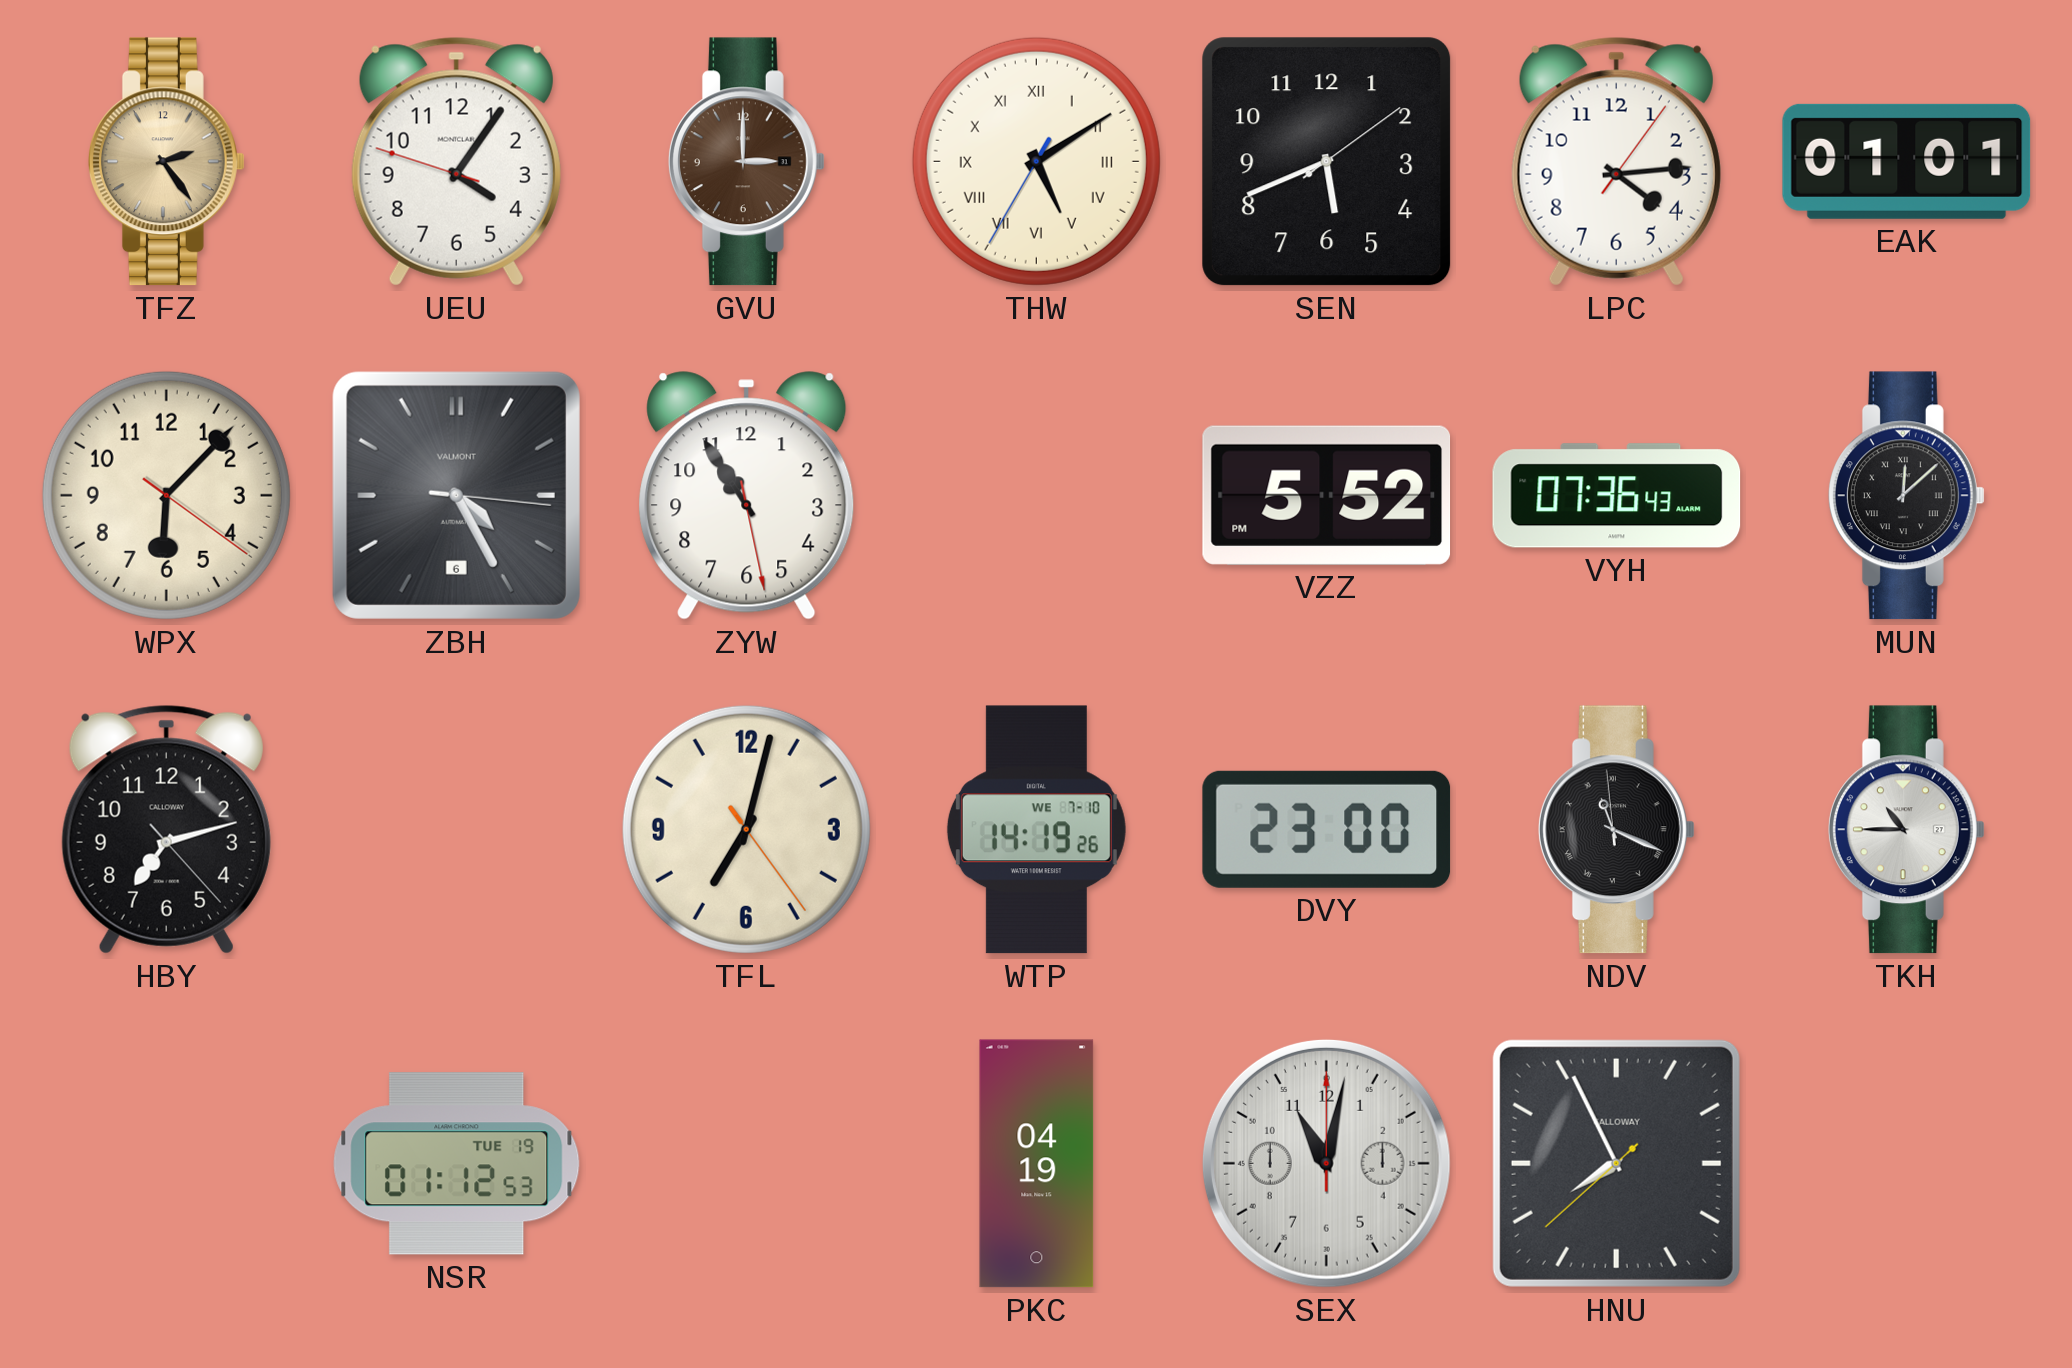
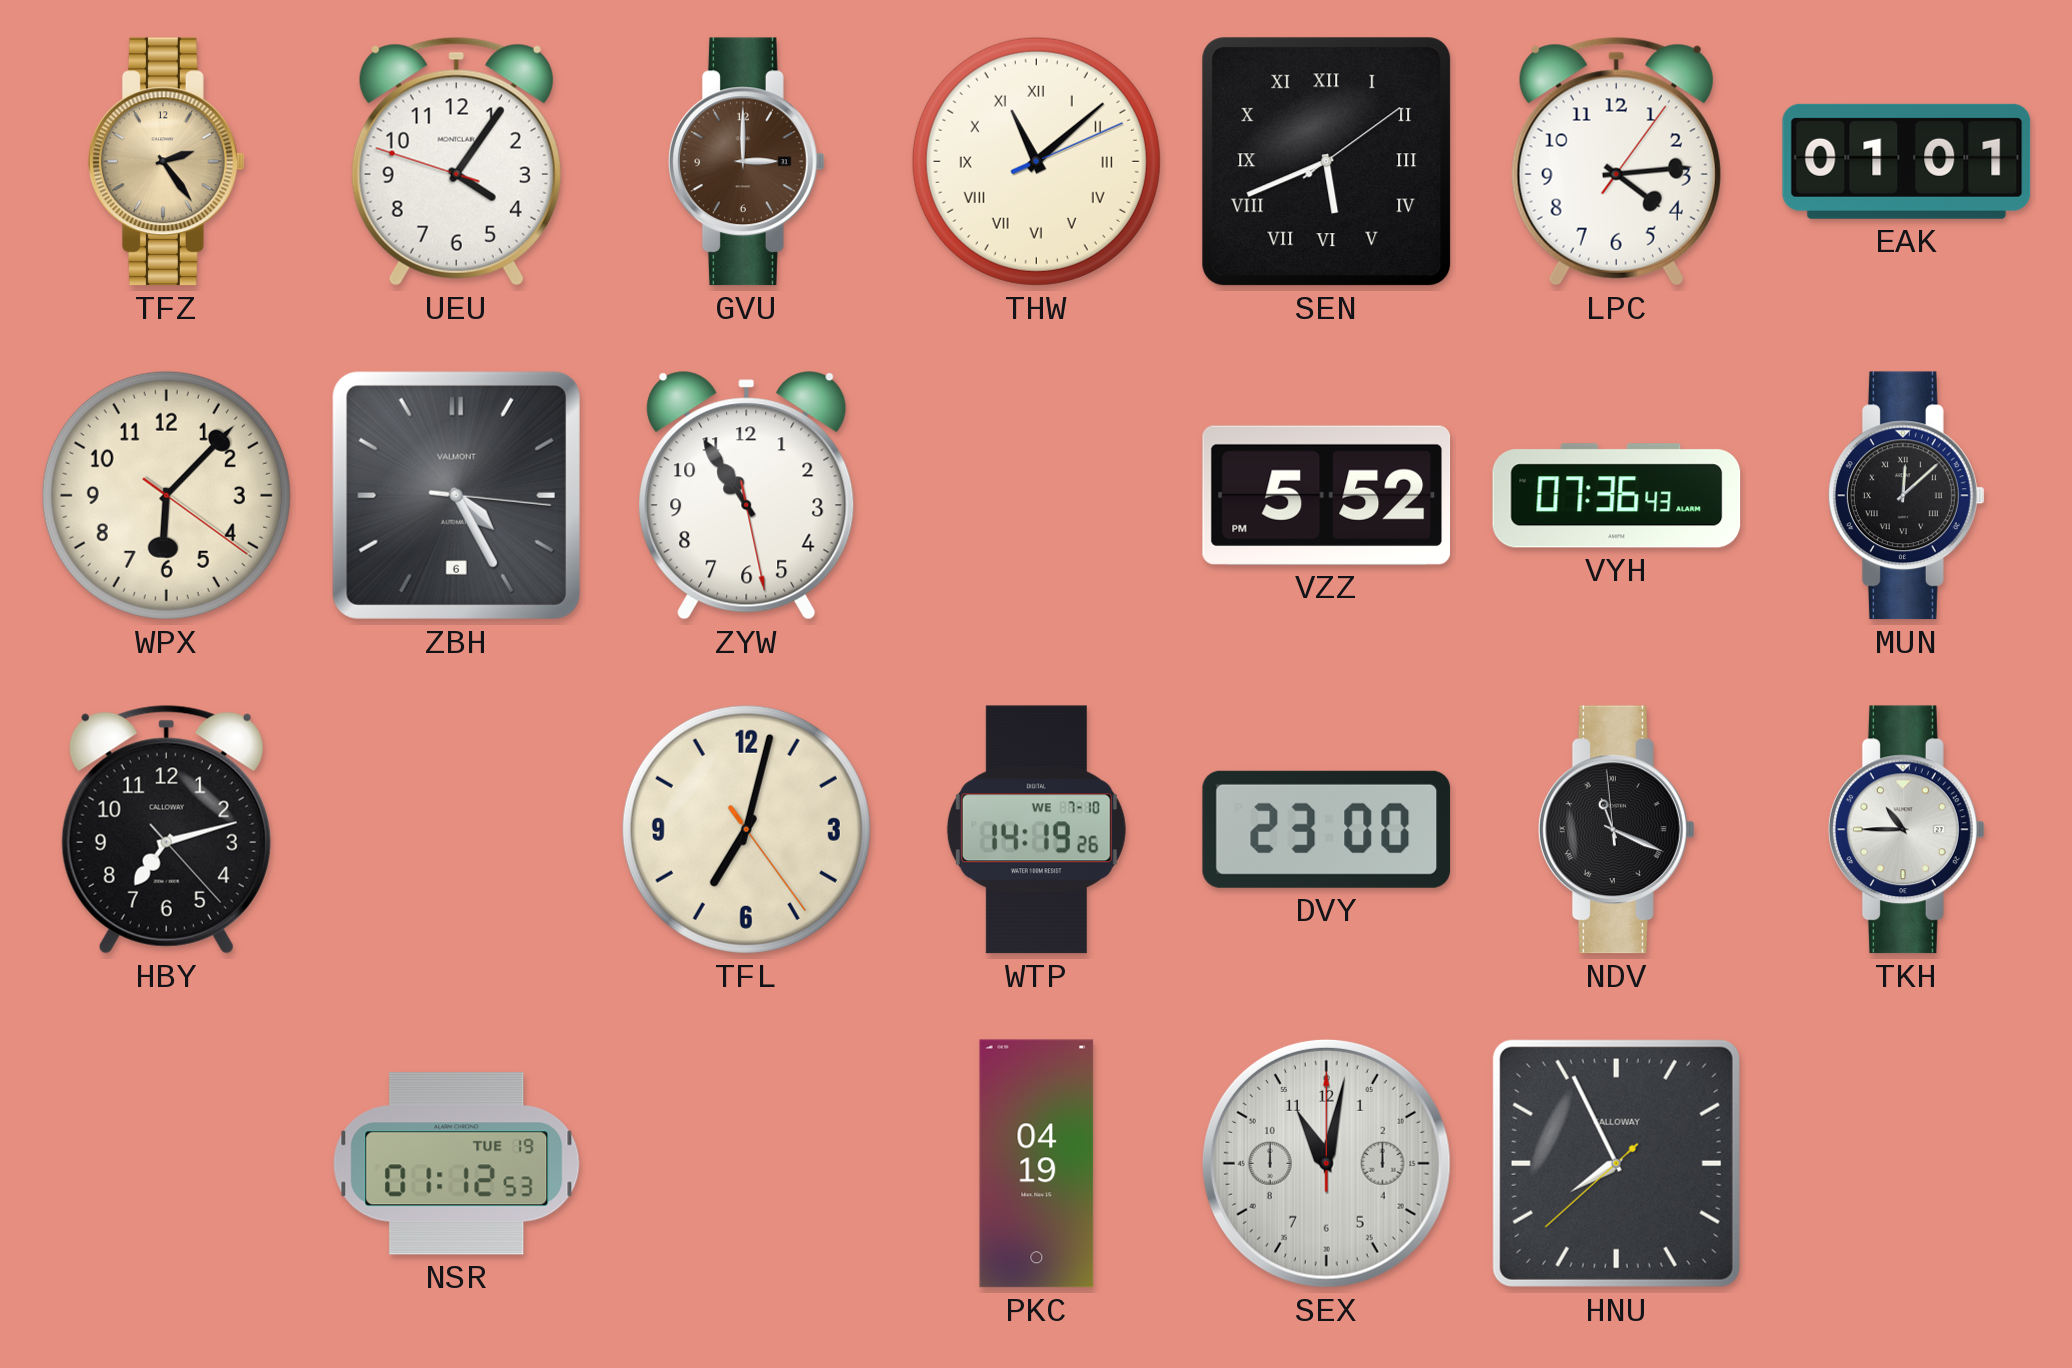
THW: 5:09 -> 11:08 (1036, 161)
SEN numerals: Arabic -> Roman (1327, 162)
